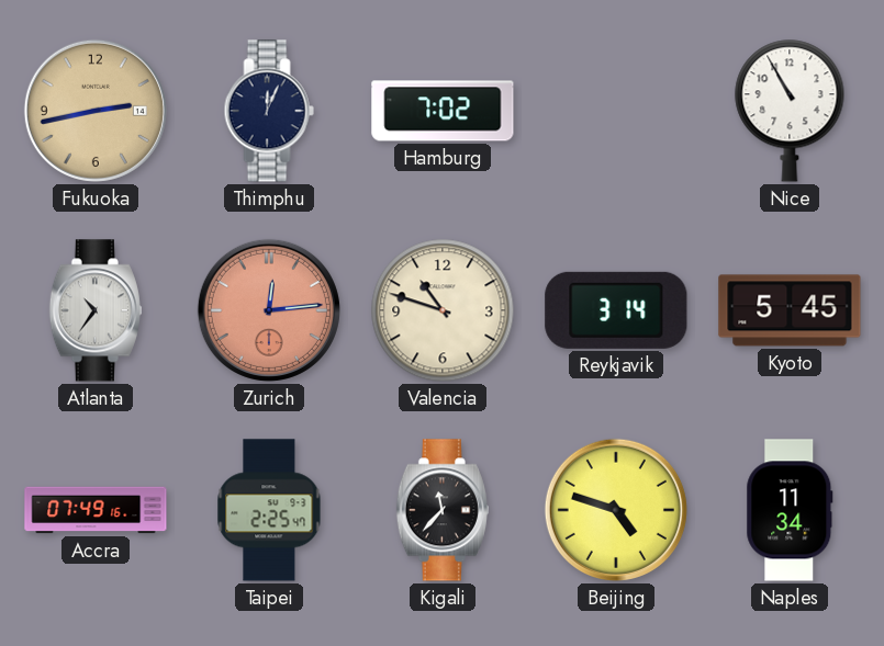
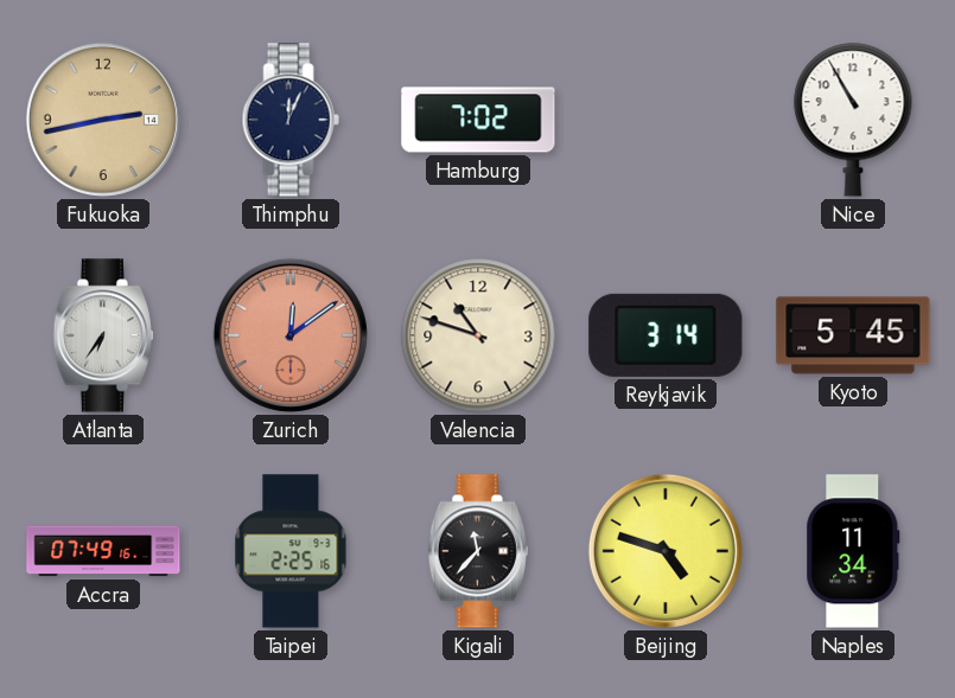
Atlanta: 10:36 -> 6:36 (103, 335)
Zurich: 12:14 -> 12:09 (291, 335)
Taipei: 2:25:47 -> 2:25:16 (291, 551)
